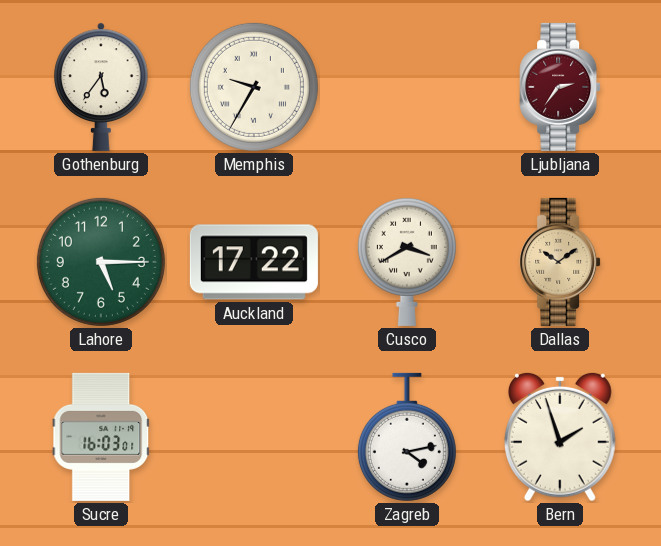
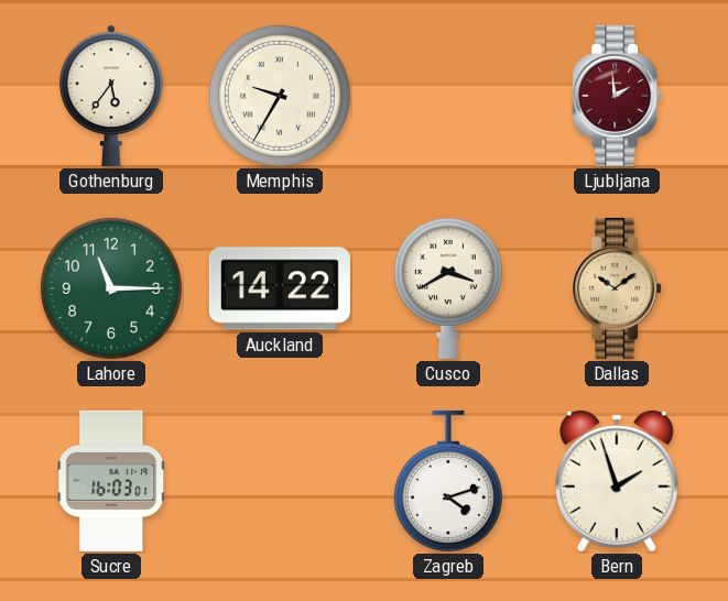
Ljubljana: 2:36 -> 1:59 (617, 96)
Lahore: 5:15 -> 11:15 (111, 288)
Auckland: 17:22 -> 14:22 (280, 288)
Zagreb: 4:13 -> 4:12 (448, 481)
